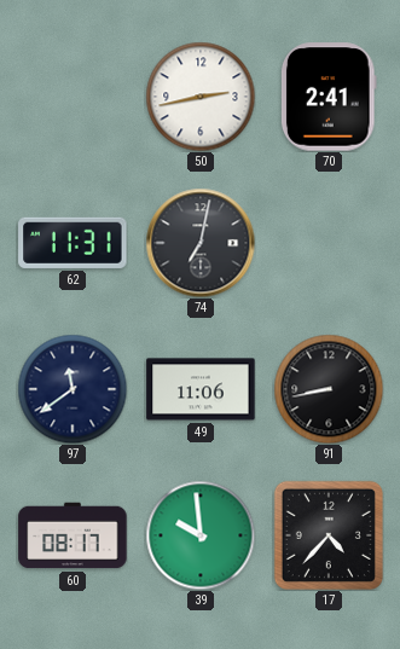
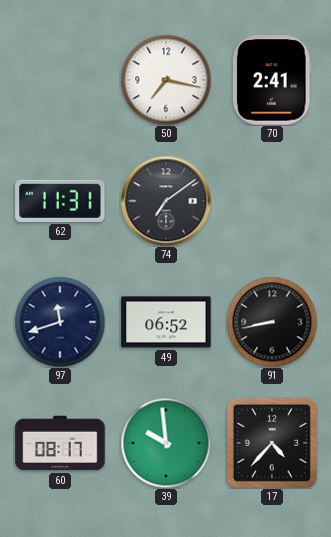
50: 2:43 -> 7:17 (166, 80)
74: 7:02 -> 7:09 (166, 201)
97: 11:39 -> 11:42 (60, 322)
49: 11:06 -> 06:52 (166, 322)
